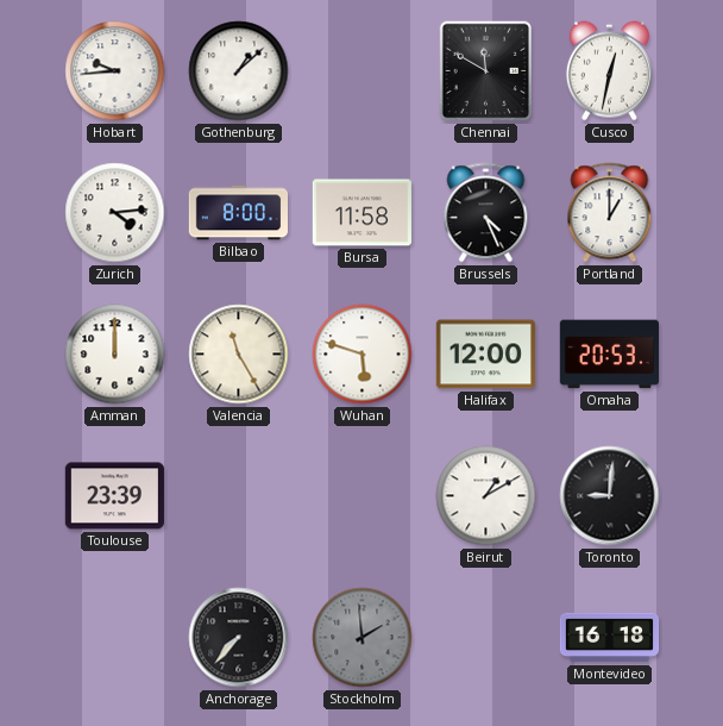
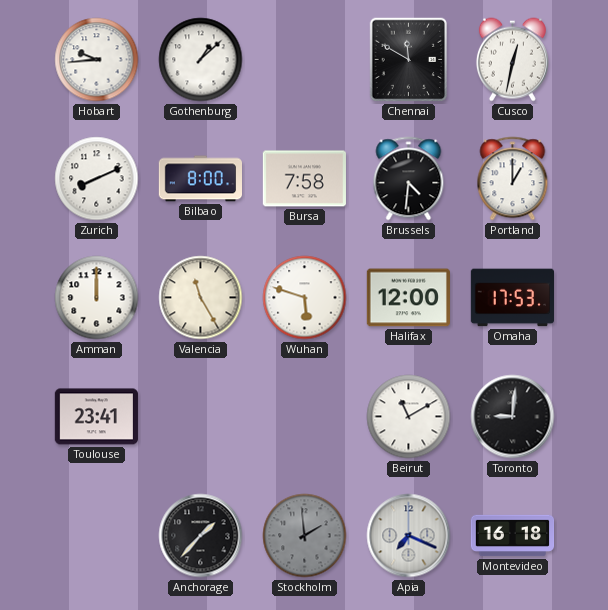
Zurich: 4:14 -> 8:11 (97, 179)
Bursa: 11:58 -> 7:58 (304, 179)
Brussels: 4:26 -> 4:31 (409, 179)
Omaha: 20:53 -> 17:53 (512, 298)
Toulouse: 23:39 -> 23:41 (96, 417)
Beirut: 1:10 -> 11:10 (409, 417)
Anchorage: 7:37 -> 1:37 (201, 536)
Apia: none -> 7:19 (409, 536)
